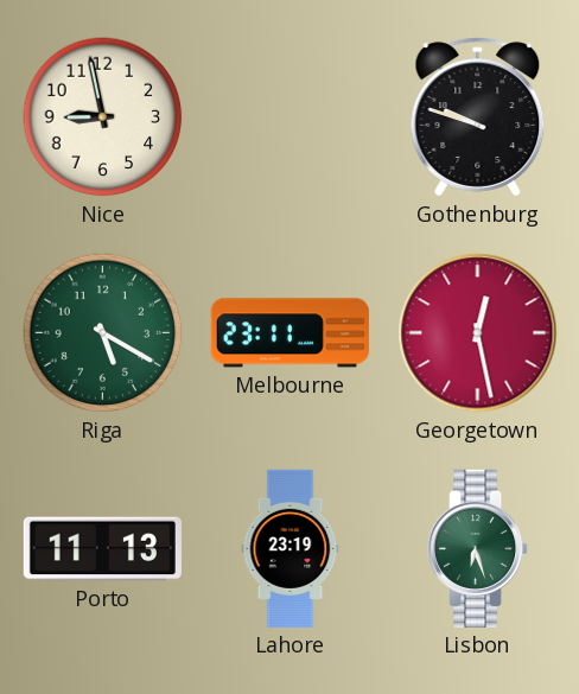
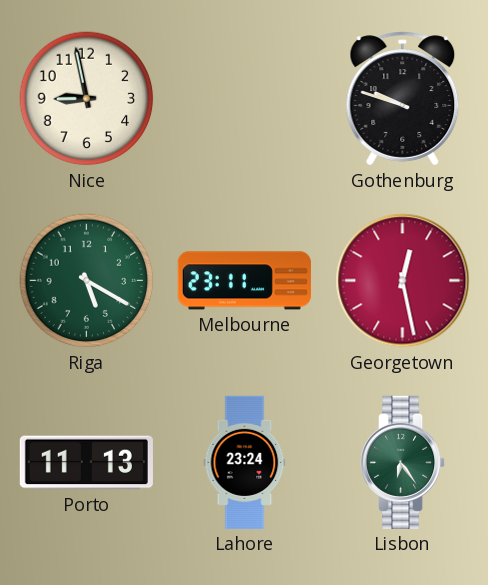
Lahore: 23:19 -> 23:24 (245, 462)
Lisbon: 6:27 -> 6:24 (404, 462)
